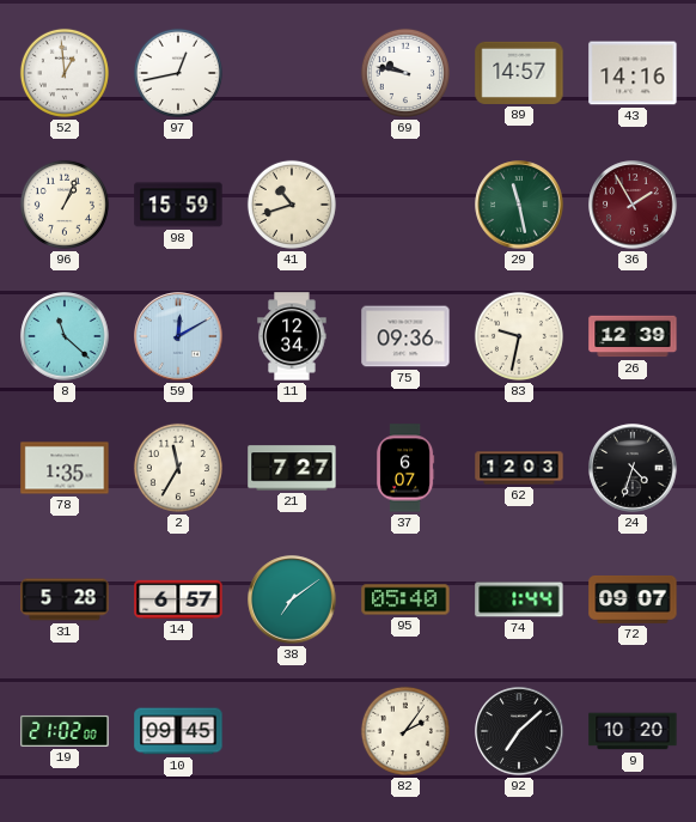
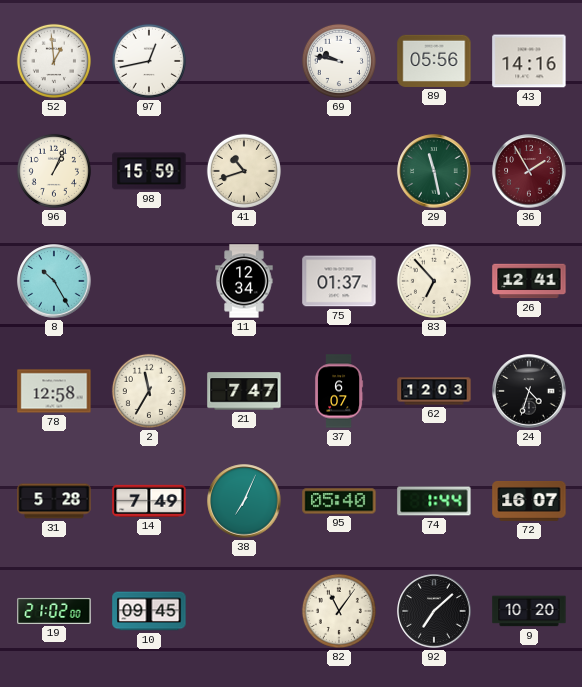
89: 14:57 -> 05:56 (434, 61)
8: 11:22 -> 10:25 (54, 281)
59: 12:10 -> none (178, 336)
75: 09:36 -> 01:37 (339, 281)
83: 9:32 -> 6:53 (434, 281)
26: 12:39 -> 12:41 (529, 281)
78: 1:35 -> 12:58 (54, 391)
21: 7:27 -> 7:47 (244, 391)
14: 6:57 -> 7:49 (149, 501)
38: 7:09 -> 7:04 (244, 501)
72: 09:07 -> 16:07 (529, 501)
82: 2:06 -> 11:06 (339, 611)
